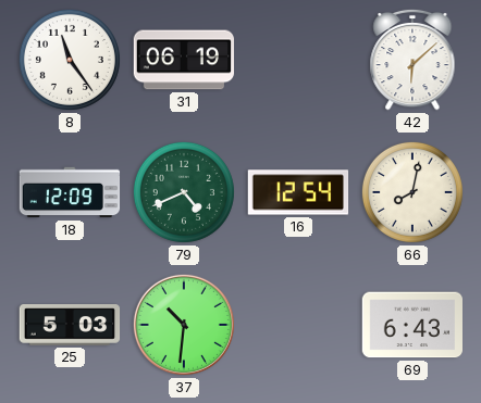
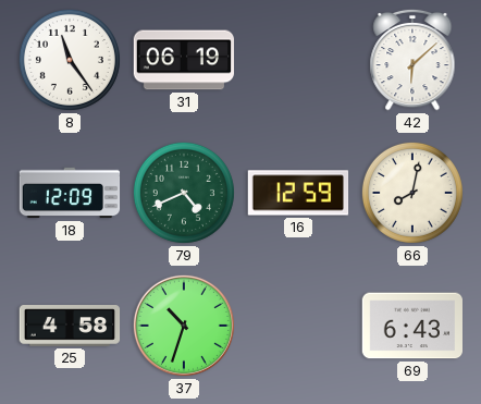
16: 12:54 -> 12:59 (298, 193)
25: 5:03 -> 4:58 (70, 326)
37: 10:31 -> 10:33 (184, 326)
